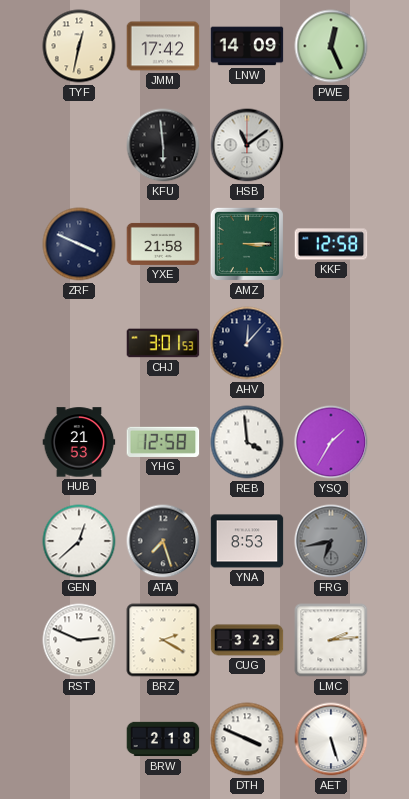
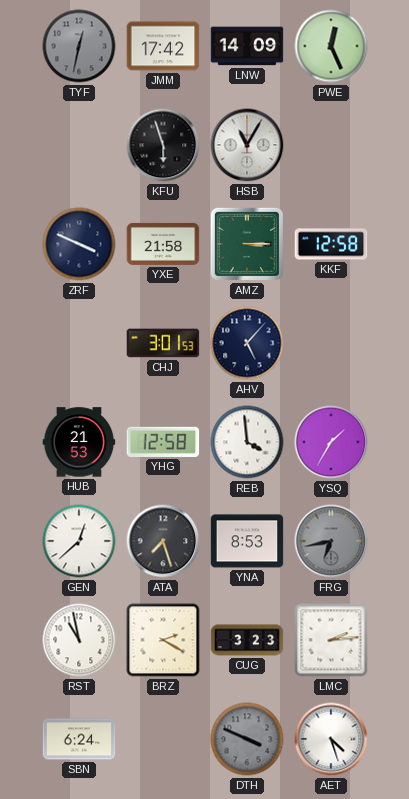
TYF dial: cream -> grey (79, 46)
KFU: 5:59 -> 5:57 (163, 145)
HSB: 11:09 -> 11:05 (247, 145)
AHV: 12:07 -> 5:07 (247, 343)
RST: 2:49 -> 10:58 (79, 640)
SBN: none -> 6:24 (79, 739)
BRW: 2:18 -> none (163, 739)
DTH dial: white -> grey (247, 739)
AET: 5:27 -> 4:27 (331, 739)
